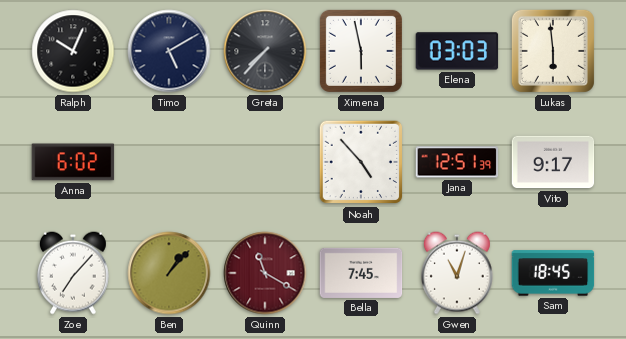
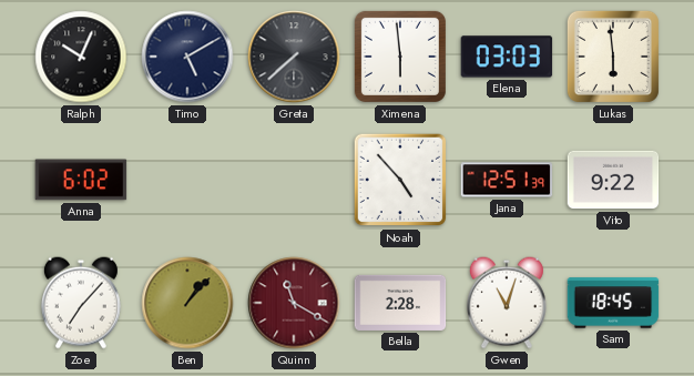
Greta: 7:37 -> 7:38 (294, 57)
Ximena: 5:58 -> 5:59 (400, 57)
Vito: 9:17 -> 9:22 (613, 180)
Bella: 7:45 -> 2:28 (400, 303)
